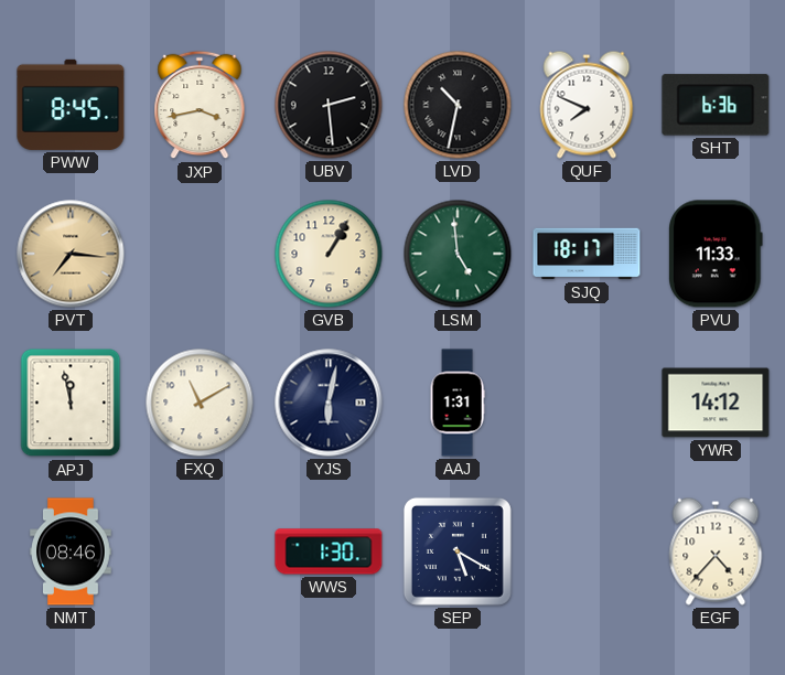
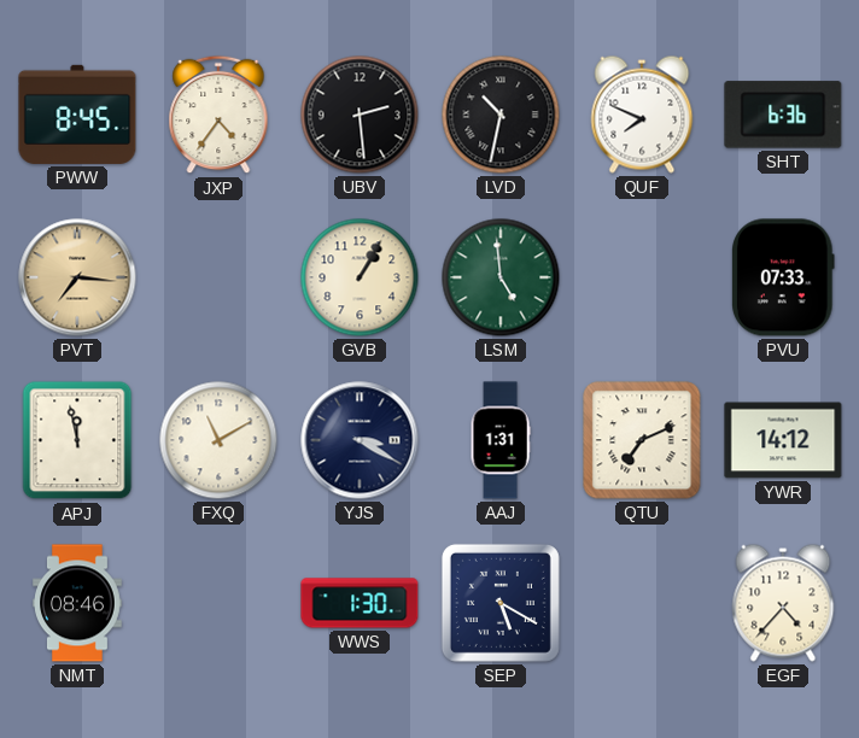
JXP: 3:43 -> 4:36 (218, 115)
SJQ: 18:17 -> none (587, 254)
PVU: 11:33 -> 07:33 (784, 277)
YJS: 6:02 -> 3:20 (360, 440)
QTU: none -> 7:11 (642, 440)
